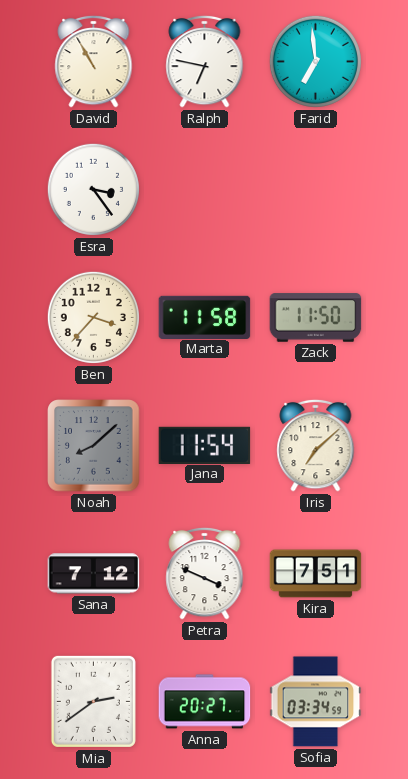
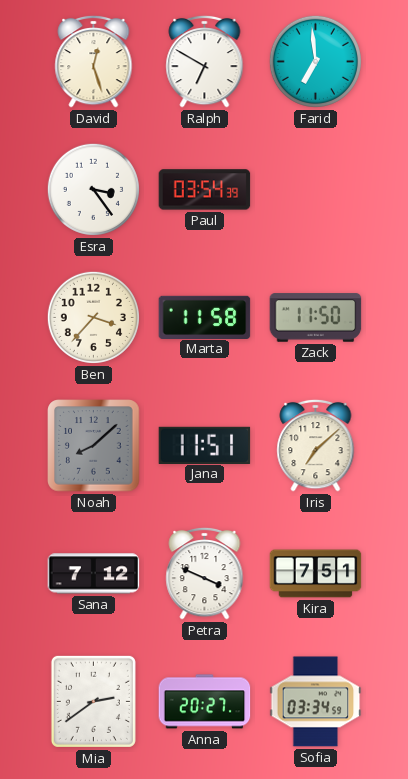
David: 10:55 -> 12:27 (94, 61)
Ralph: 6:47 -> 6:50 (205, 61)
Paul: none -> 03:54 (205, 190)
Jana: 11:54 -> 11:51 (205, 445)
